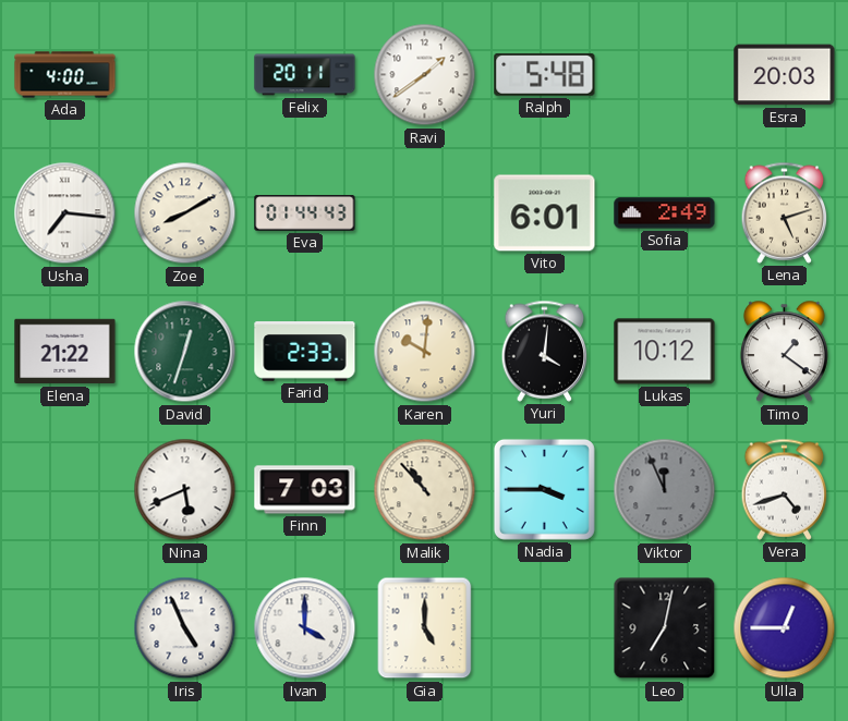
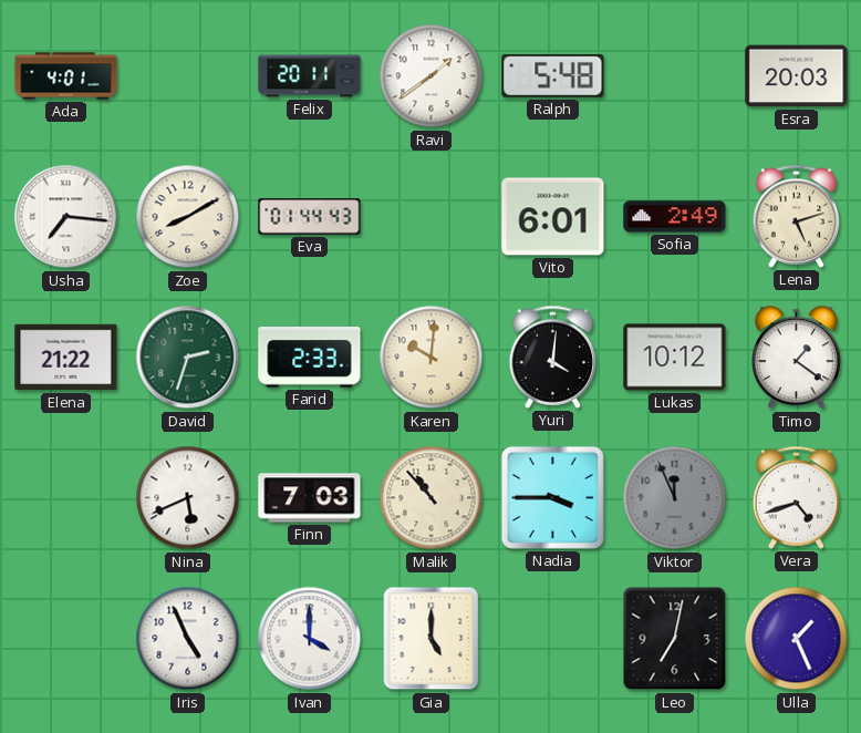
Ada: 4:00 -> 4:01 (66, 76)
David: 12:33 -> 2:33 (188, 358)
Ulla: 12:45 -> 1:26 (797, 639)
